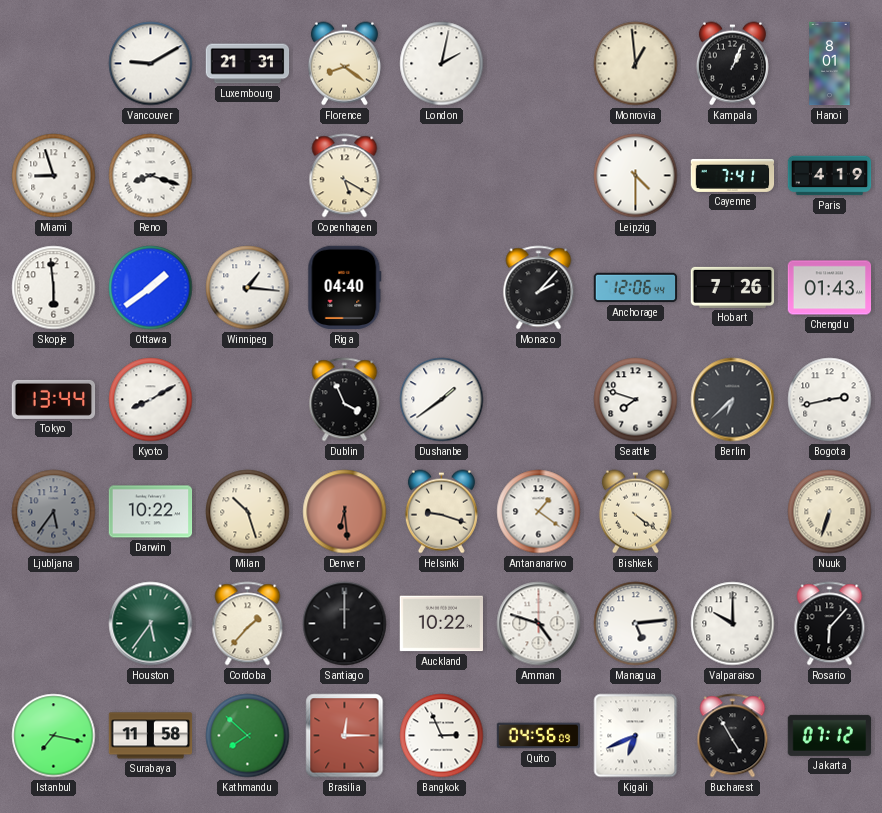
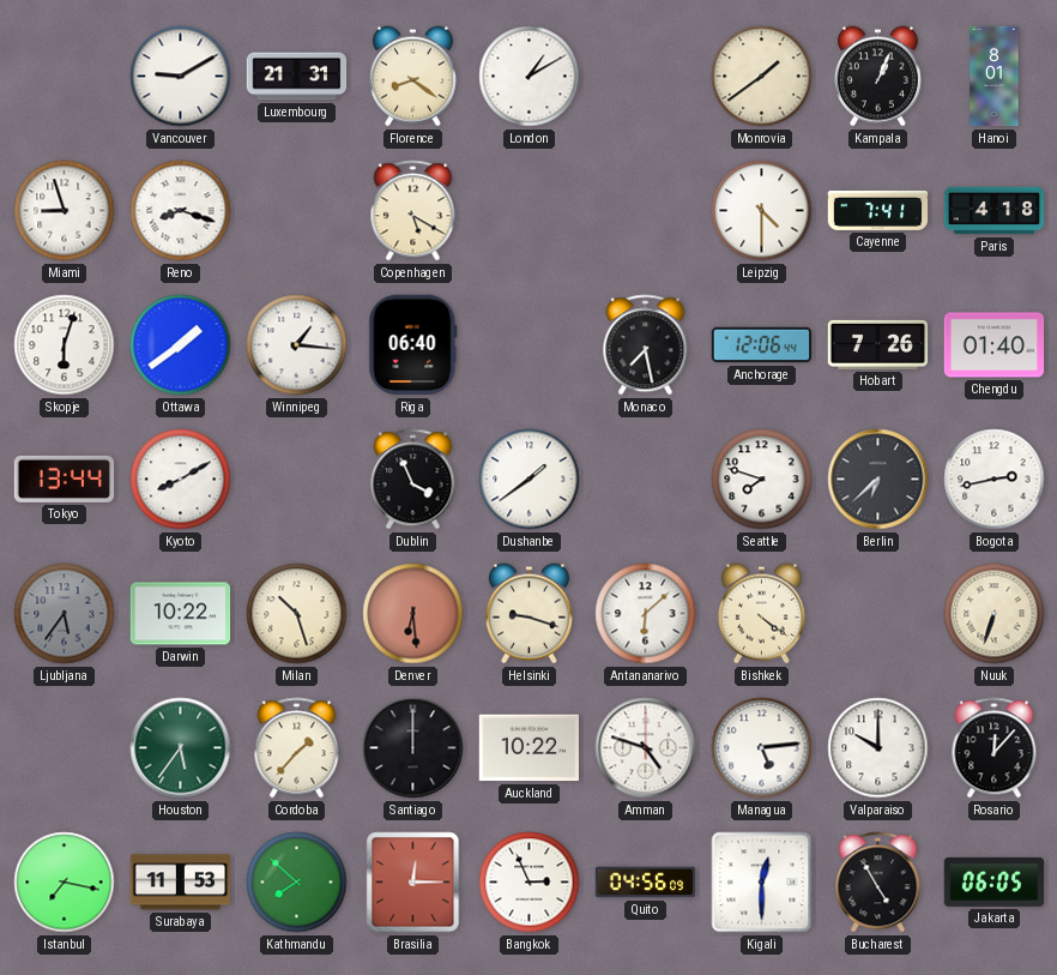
London: 2:02 -> 1:10 (530, 77)
Monrovia: 12:59 -> 1:39 (762, 77)
Paris: 4:19 -> 4:18 (995, 211)
Skopje: 5:59 -> 6:03 (65, 345)
Riga: 04:40 -> 06:40 (413, 345)
Monaco: 2:07 -> 7:28 (646, 345)
Chengdu: 01:43 -> 01:40 (995, 345)
Antananarivo: 1:21 -> 6:08 (646, 614)
Rosario: 6:07 -> 12:07 (995, 748)
Surabaya: 11:58 -> 11:53 (181, 883)
Kigali: 6:41 -> 12:30 (762, 883)
Jakarta: 07:12 -> 06:05 (995, 881)
